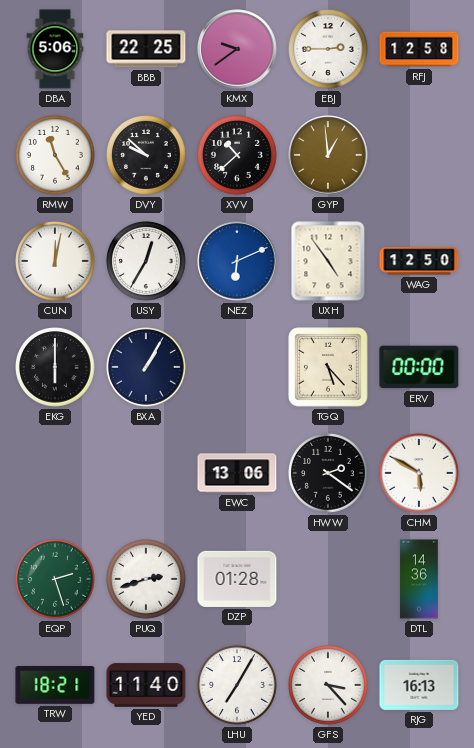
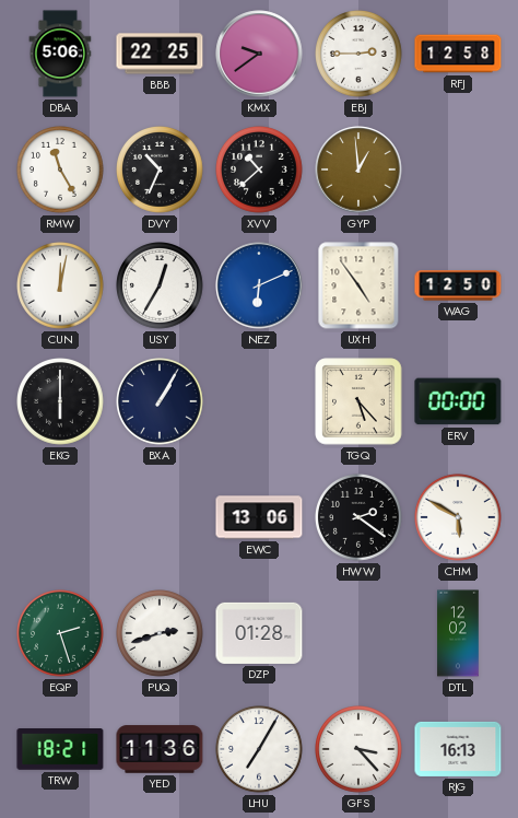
DVY: 9:52 -> 10:34 (161, 171)
DTL: 14:36 -> 12:02 (458, 633)
YED: 11:40 -> 11:36 (160, 749)
